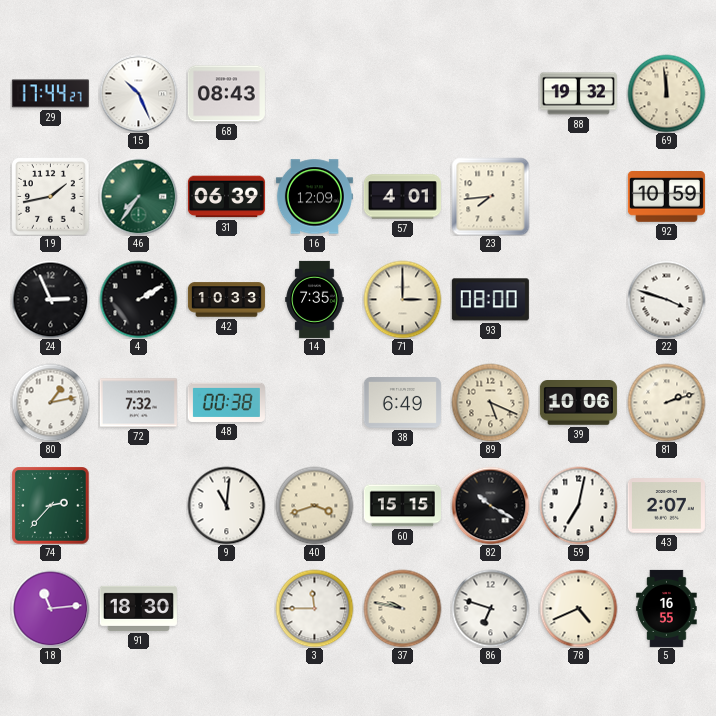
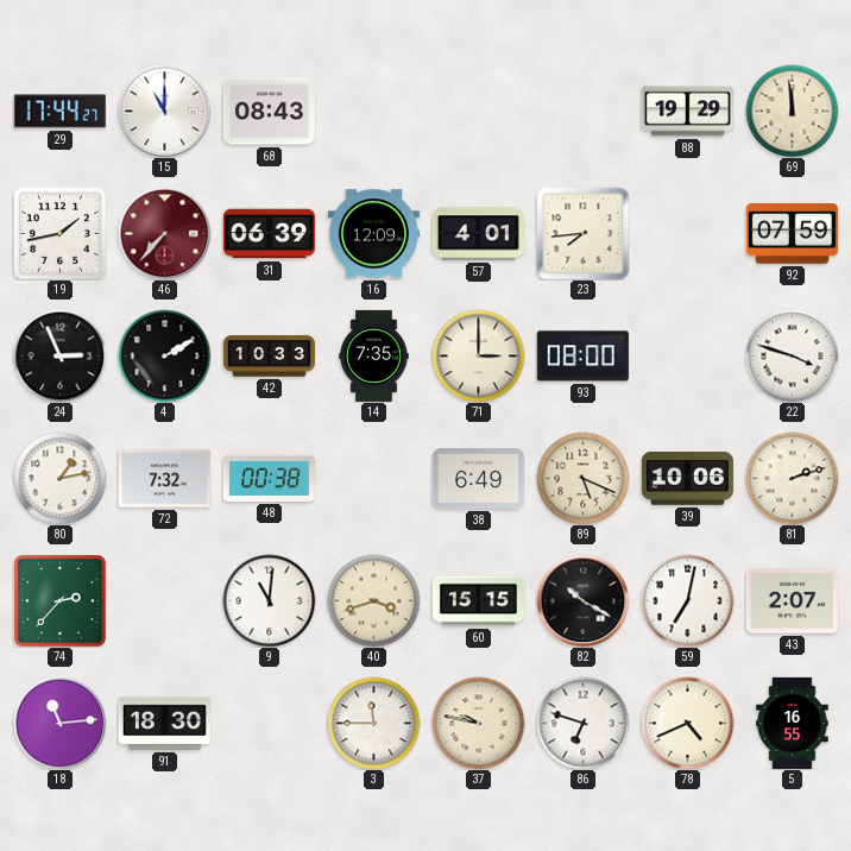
15: 10:26 -> 11:00 (164, 111)
88: 19:32 -> 19:29 (687, 112)
46: 7:36 -> 7:37 (164, 233)
46 dial: green -> burgundy (164, 233)
92: 10:59 -> 07:59 (792, 234)
